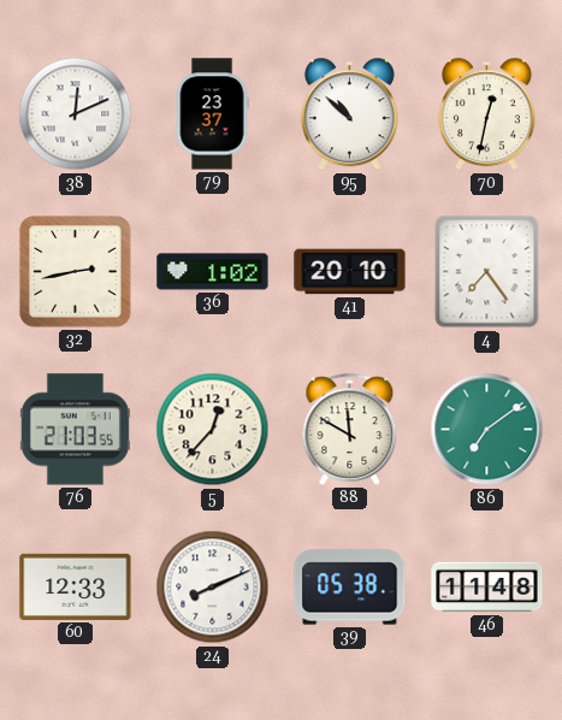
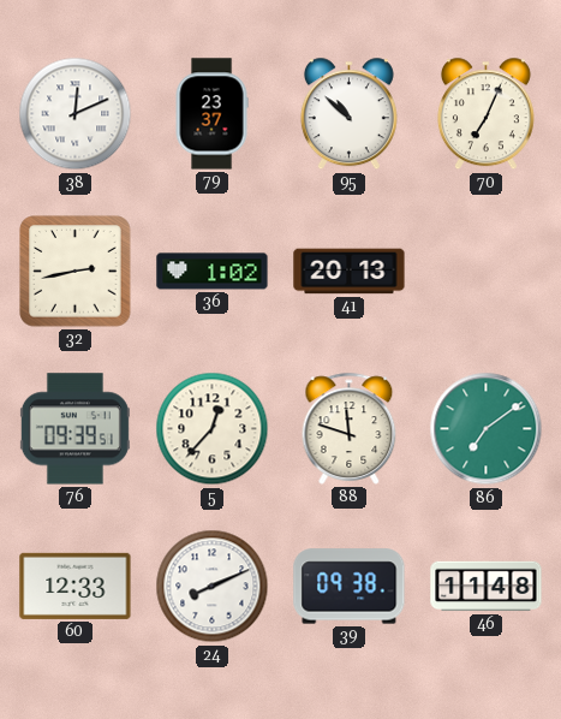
70: 12:32 -> 7:04 (485, 114)
41: 20:10 -> 20:13 (350, 272)
4: 7:24 -> none (487, 272)
76: 21:03 -> 09:39 (74, 429)
88: 11:50 -> 11:48 (350, 428)
39: 05:38 -> 09:38 (350, 587)
